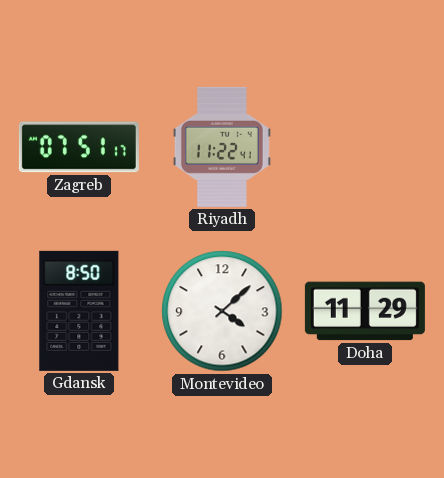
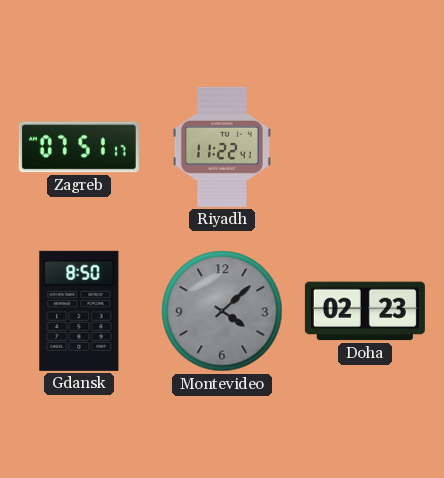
Montevideo dial: white -> grey (222, 311)
Doha: 11:29 -> 02:23 (365, 311)
